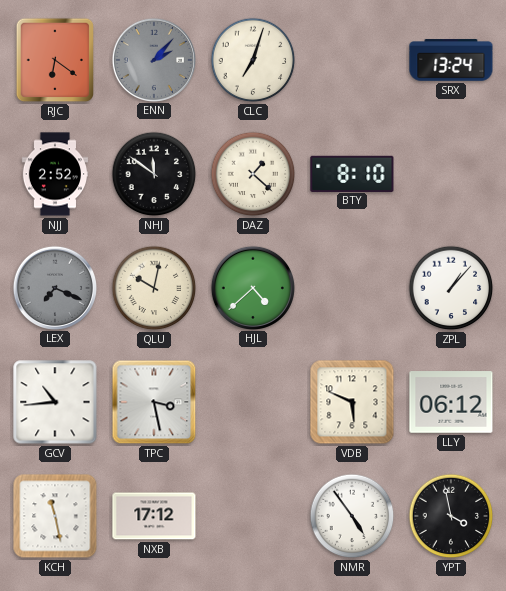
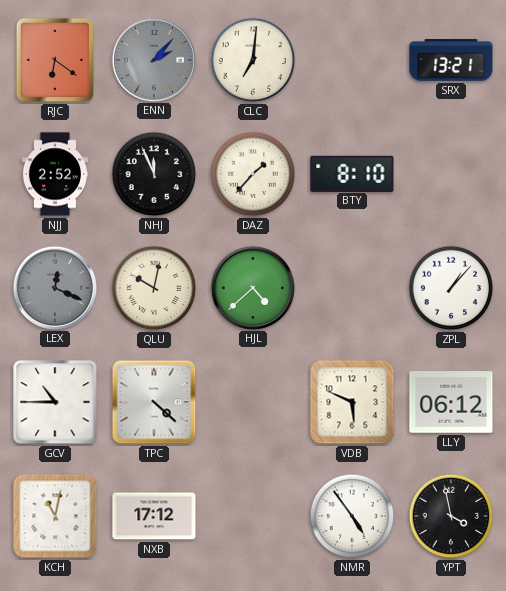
CLC: 7:03 -> 7:01 (253, 60)
SRX: 13:24 -> 13:21 (451, 60)
NHJ: 11:51 -> 11:56 (154, 174)
DAZ: 1:22 -> 1:37 (253, 174)
LEX: 7:19 -> 12:19 (54, 287)
GCV: 10:44 -> 10:45 (55, 402)
TPC: 3:28 -> 4:22 (154, 402)
KCH: 11:28 -> 11:02 (55, 516)
